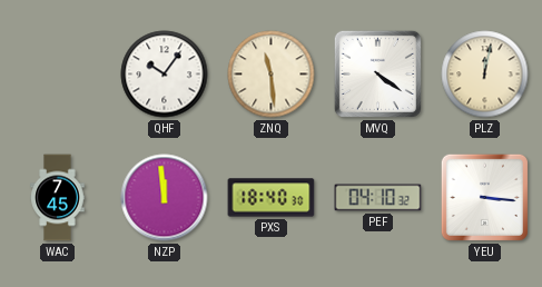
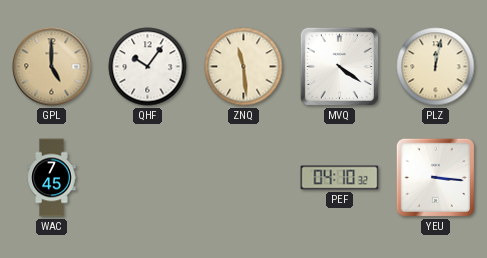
GPL: none -> 5:00 (52, 67)
NZP: 11:59 -> none (165, 198)
PXS: 18:40 -> none (272, 198)
